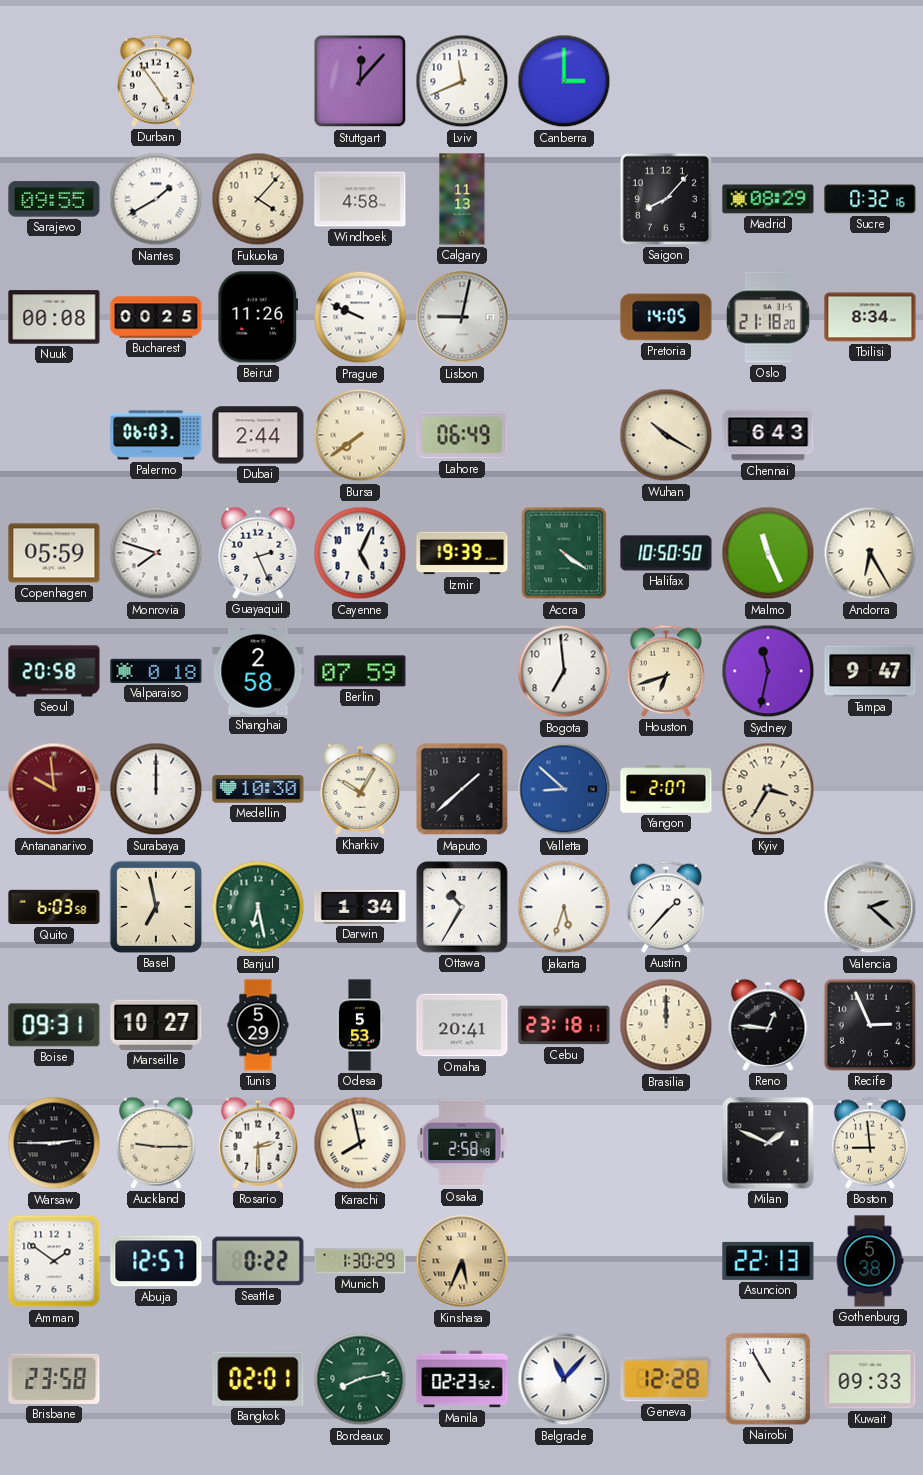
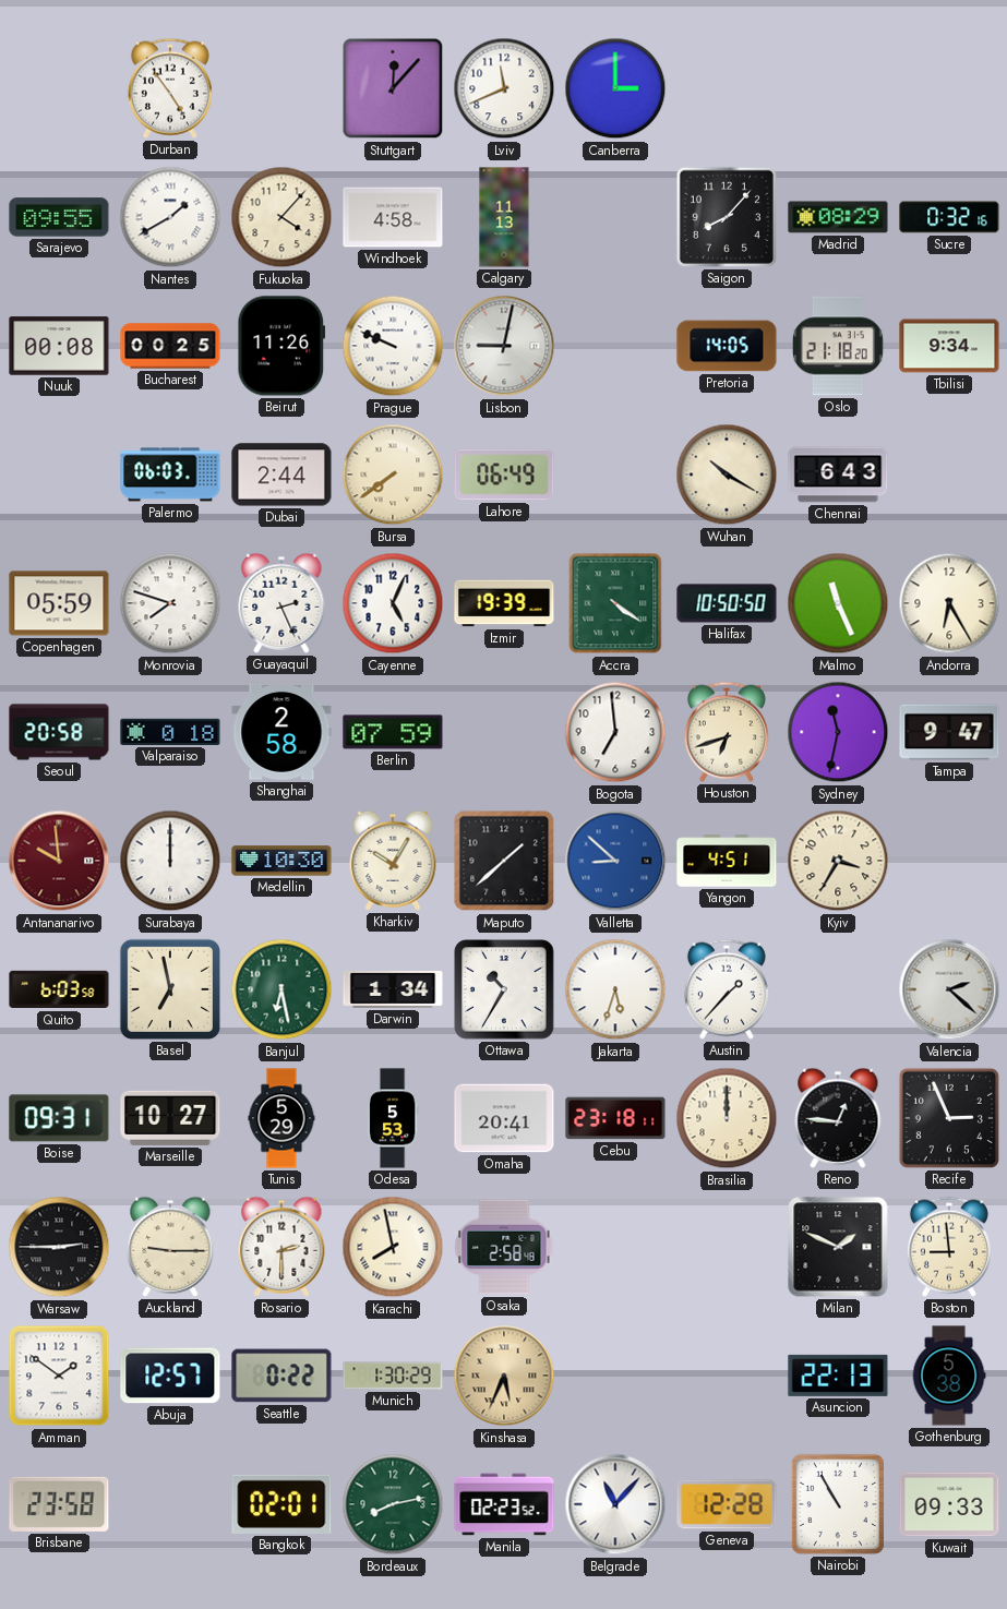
Tbilisi: 8:34 -> 9:34 (949, 346)
Yangon: 2:07 -> 4:51 (727, 861)
